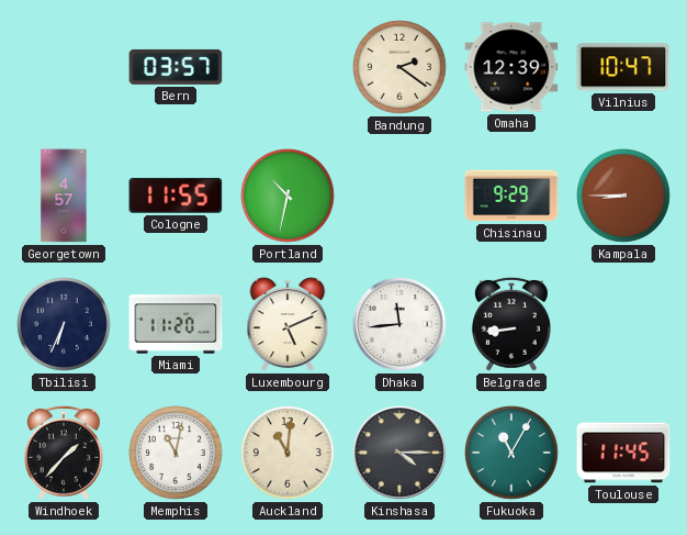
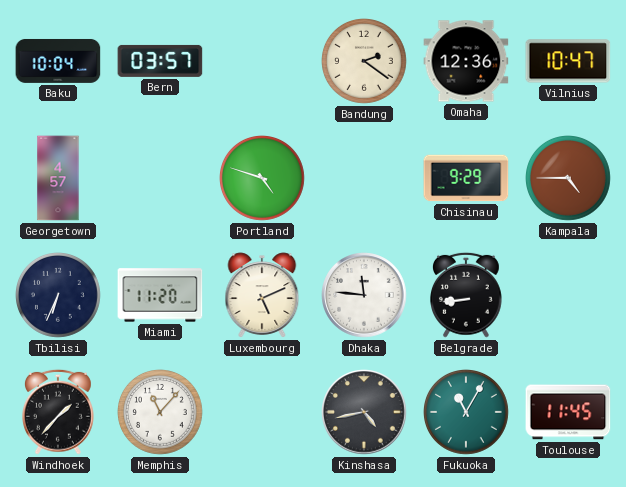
Baku: none -> 10:04 (58, 61)
Omaha: 12:39 -> 12:36 (466, 61)
Cologne: 11:55 -> none (176, 196)
Portland: 10:32 -> 4:48 (263, 179)
Kampala: 8:45 -> 4:45 (569, 179)
Dhaka: 11:44 -> 11:46 (364, 295)
Memphis: 11:02 -> 11:07 (161, 413)
Auckland: 11:01 -> none (289, 454)
Kinshasa: 4:15 -> 4:43 (364, 412)
